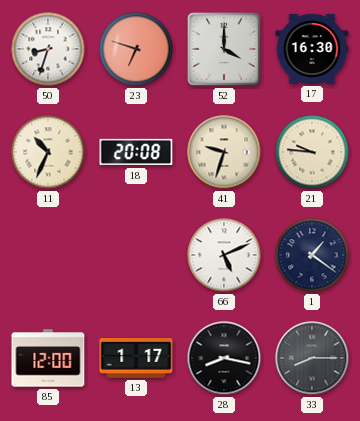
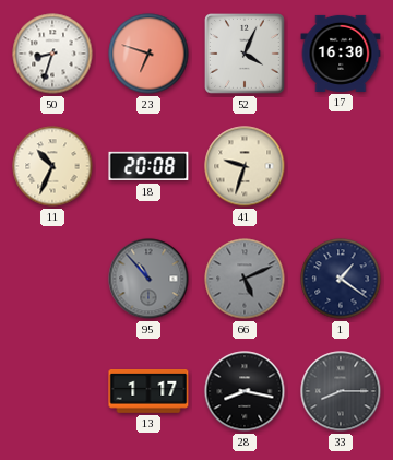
52: 4:00 -> 4:04 (246, 55)
21: 9:46 -> none (312, 152)
95: none -> 10:53 (148, 279)
66 dial: white -> grey (245, 279)
85: 12:00 -> none (48, 358)
